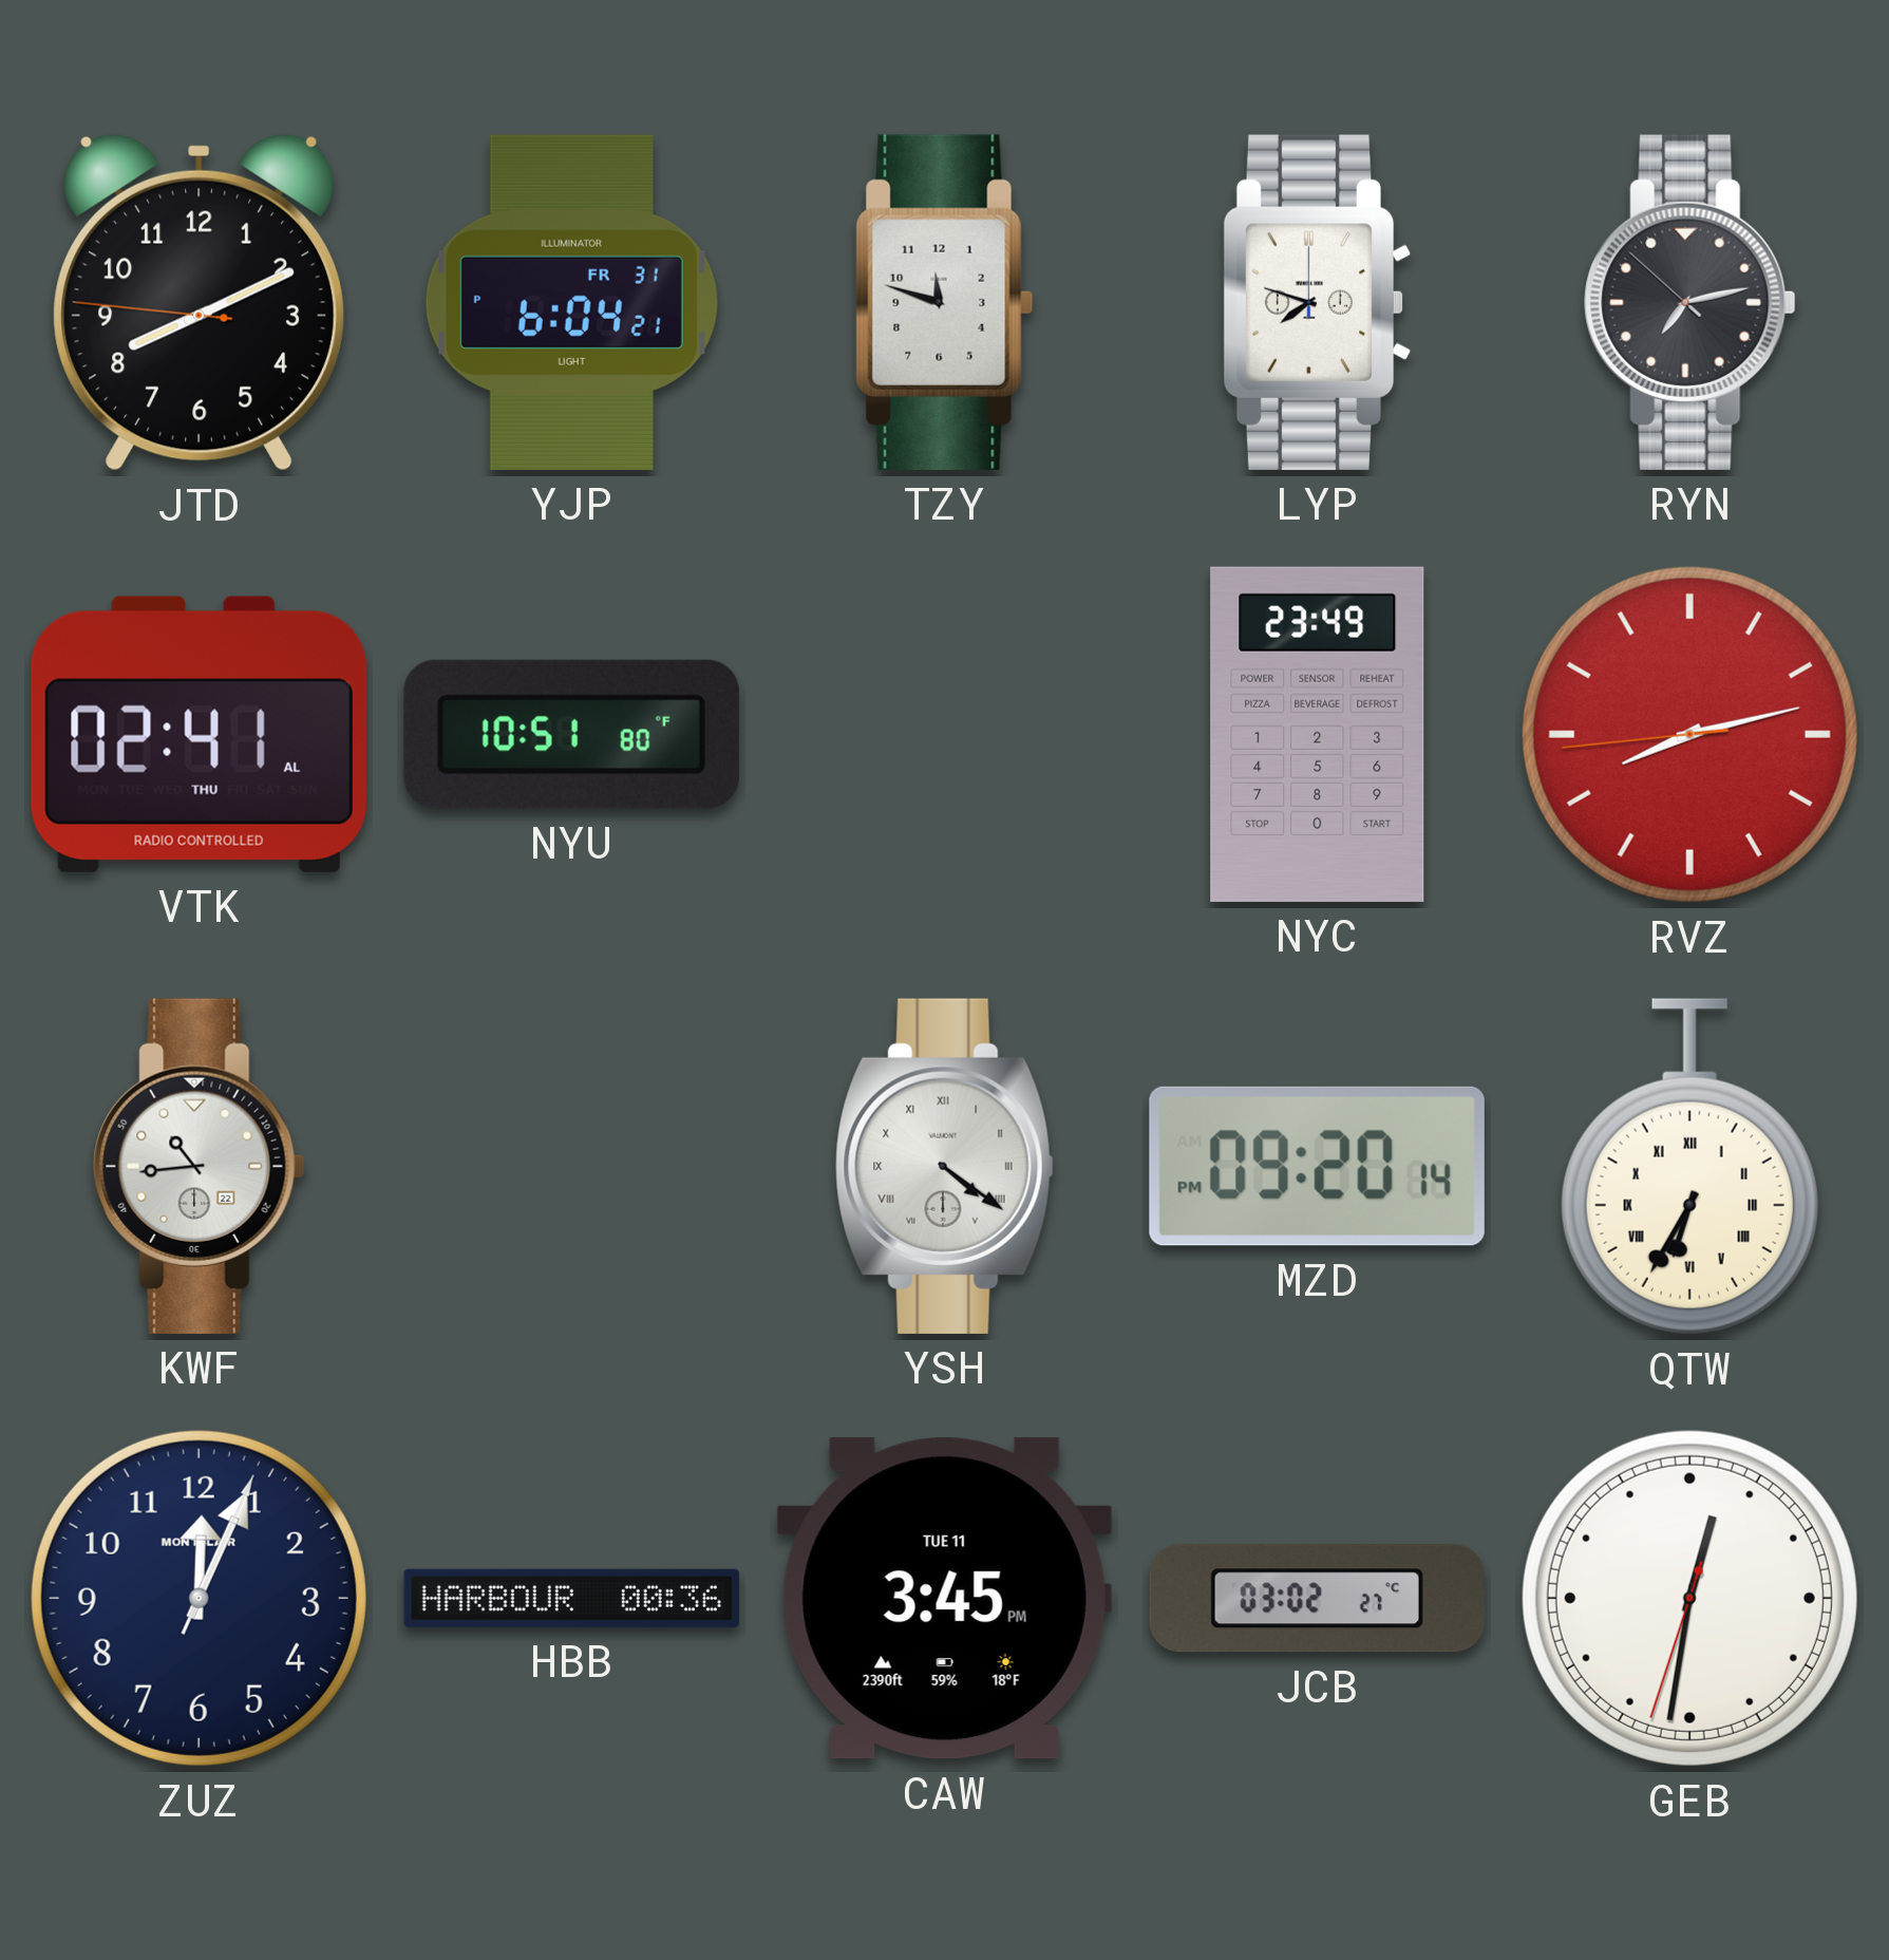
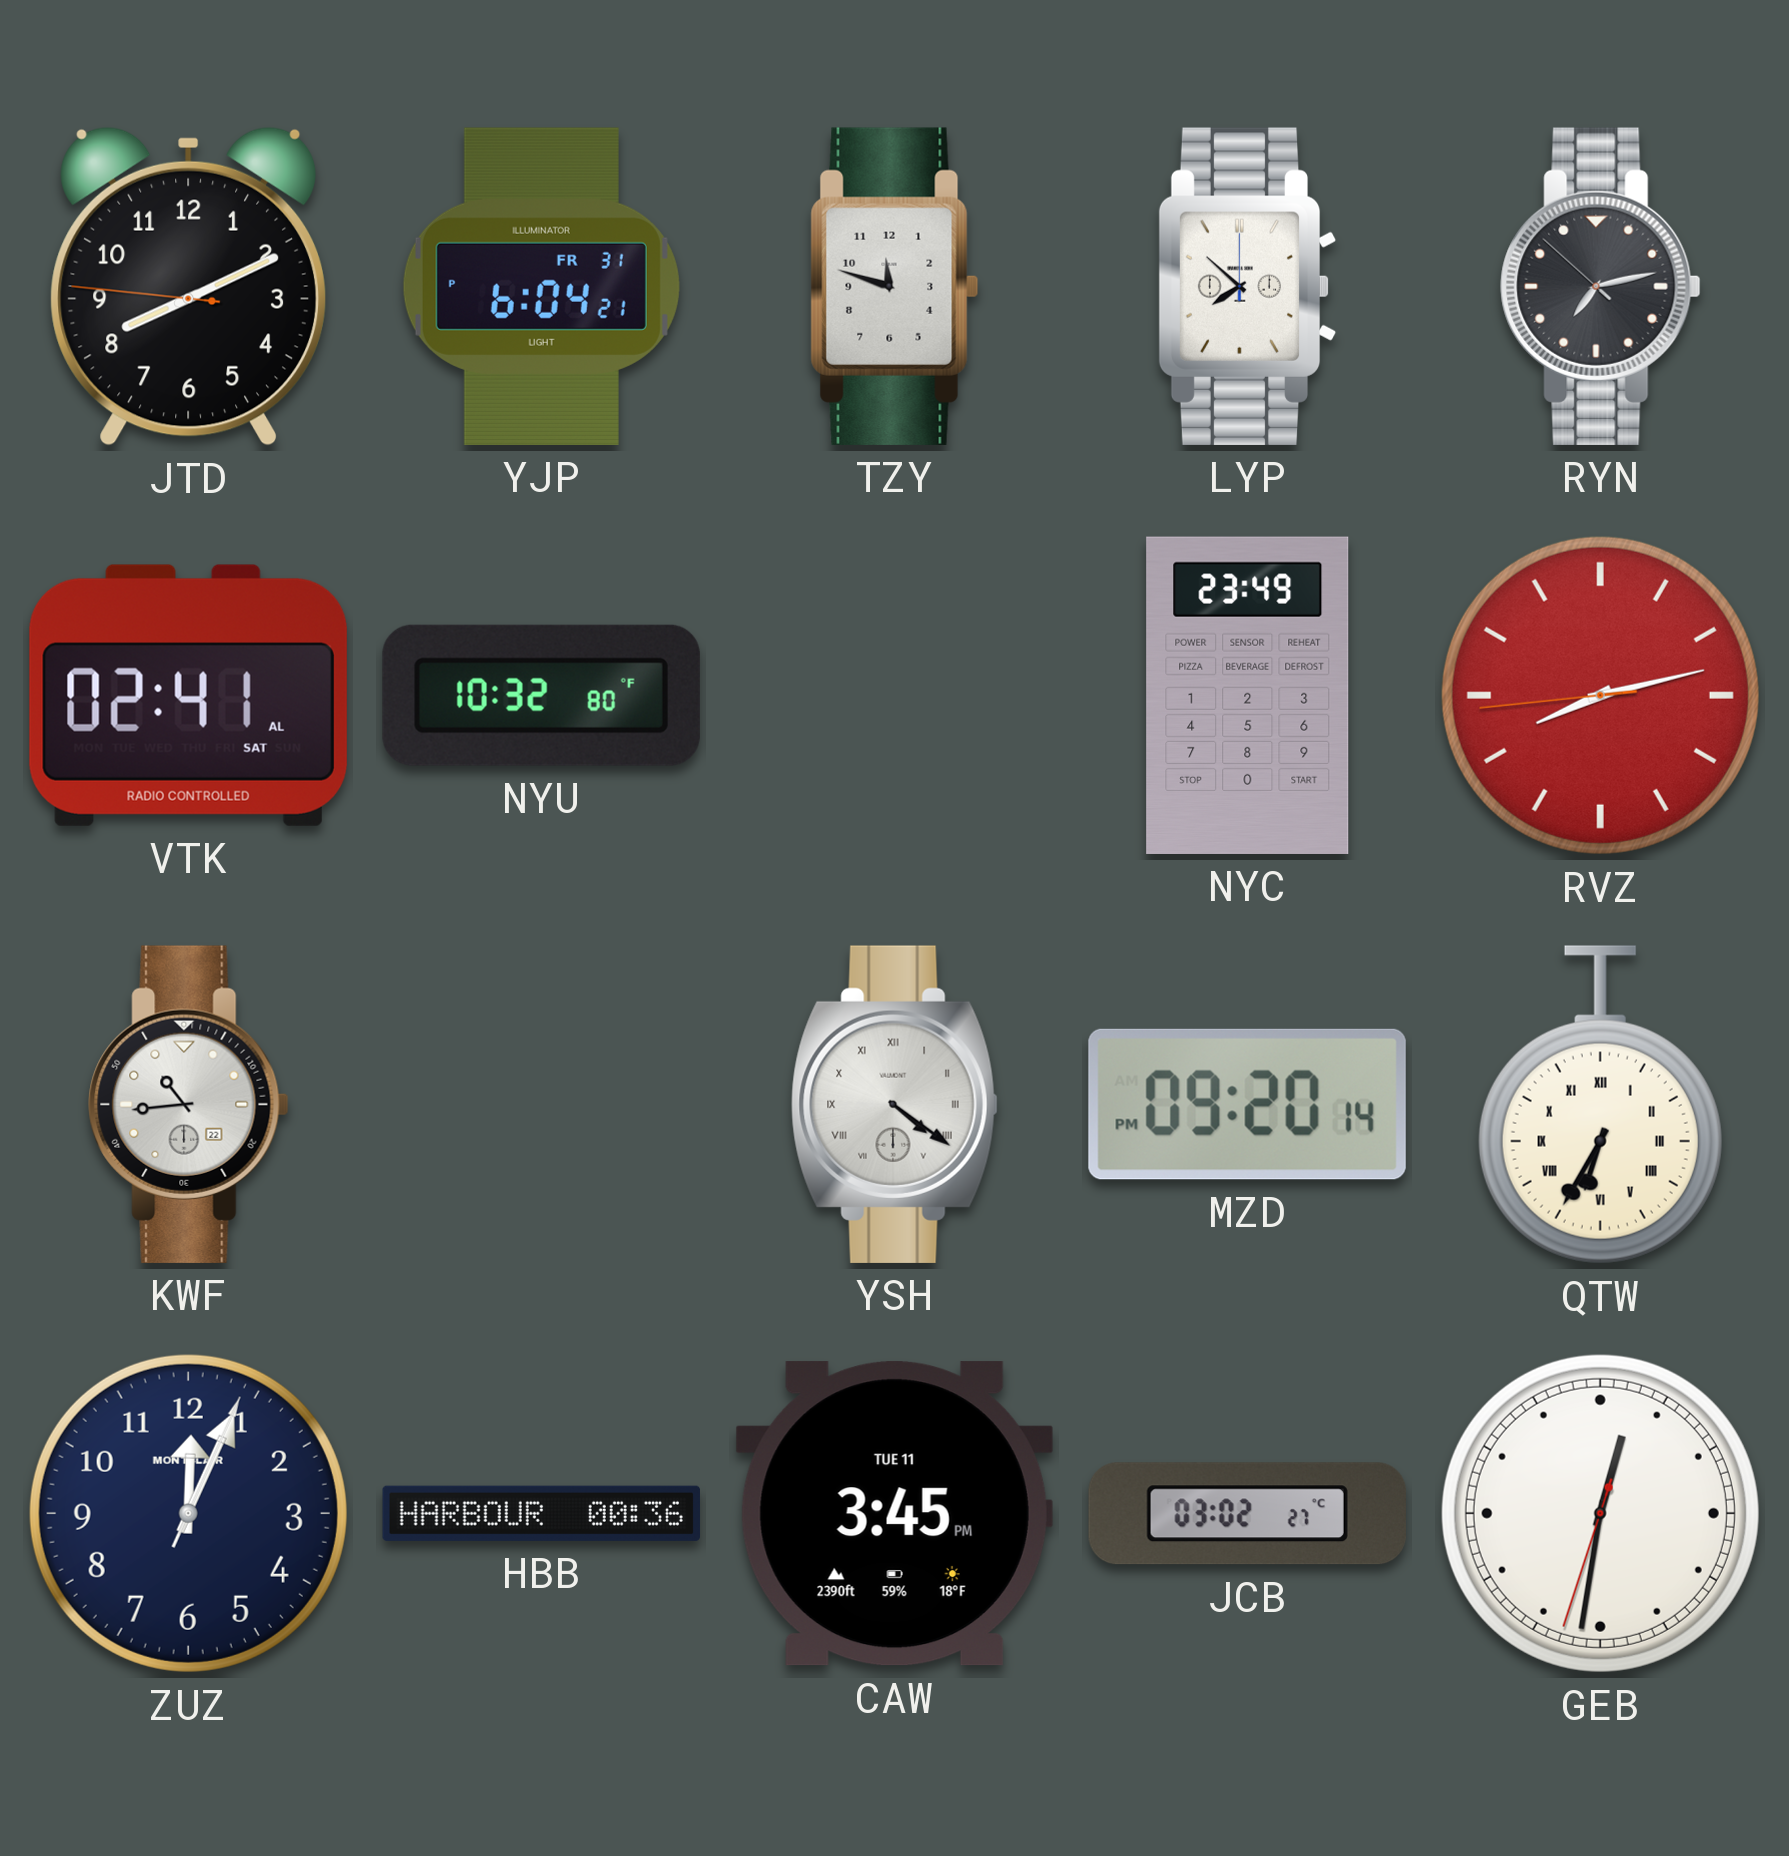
LYP: 7:48 -> 7:52 (1248, 286)
VTK date: THU -> SAT (188, 695)
NYU: 10:51 -> 10:32 (541, 695)
